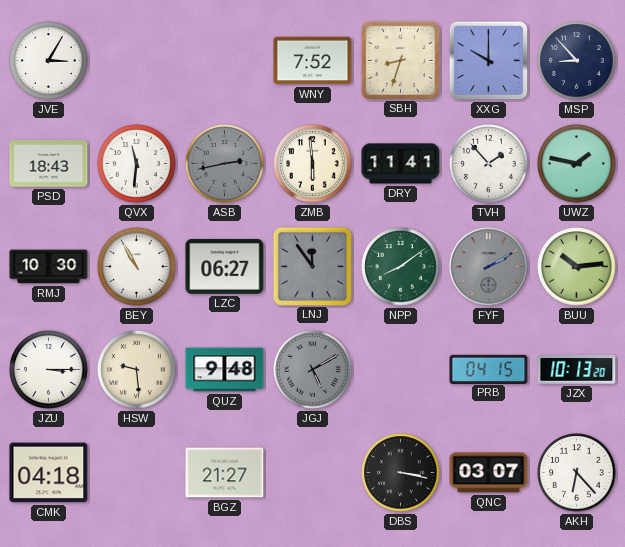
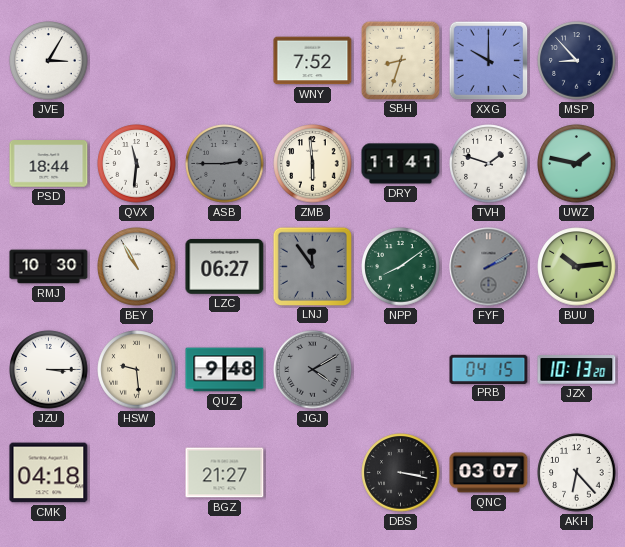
PSD: 18:43 -> 18:44 (49, 164)
ASB: 2:43 -> 2:45 (225, 164)
TVH: 1:53 -> 1:48 (489, 164)
JGJ: 5:10 -> 4:10 (313, 370)
